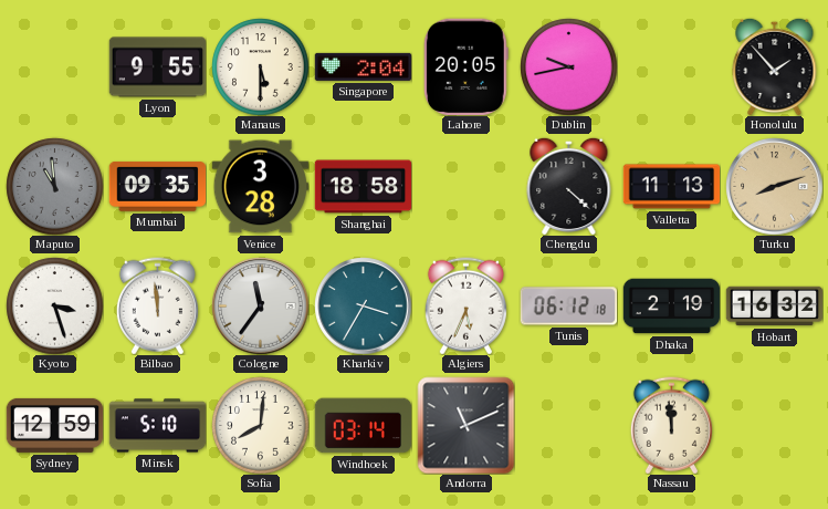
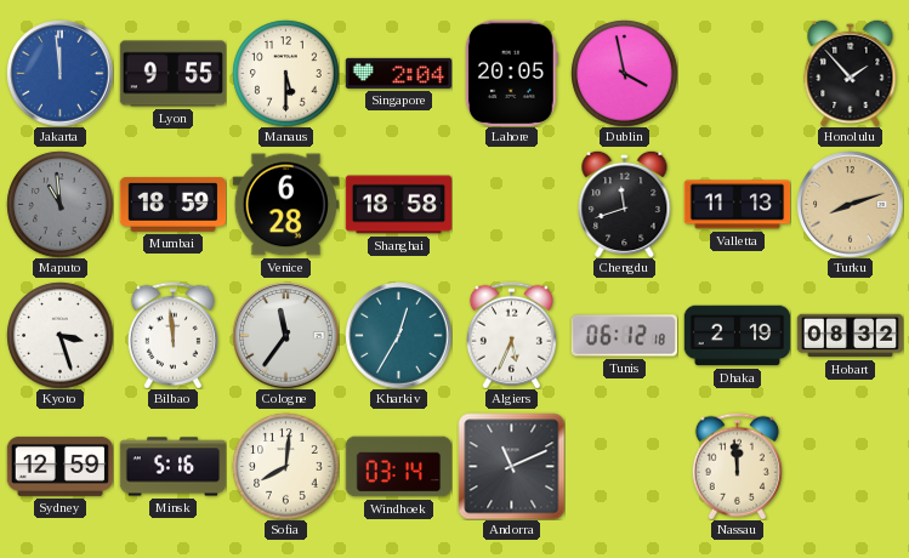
Jakarta: none -> 11:59 (59, 73)
Dublin: 9:43 -> 3:58 (624, 73)
Mumbai: 09:35 -> 18:59 (172, 205)
Venice: 3:28 -> 6:28 (285, 205)
Chengdu: 4:22 -> 11:42 (625, 204)
Kharkiv: 3:35 -> 12:35 (398, 335)
Hobart: 16:32 -> 08:32 (850, 336)
Minsk: 5:10 -> 5:16 (172, 467)
